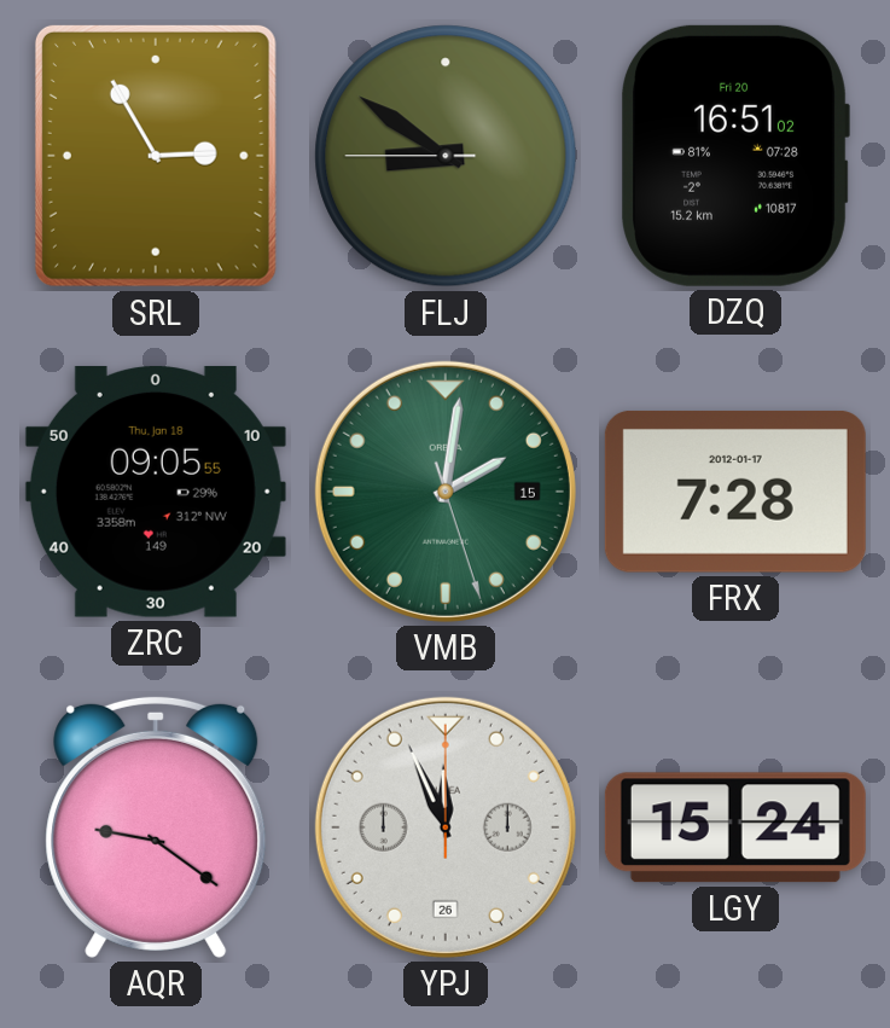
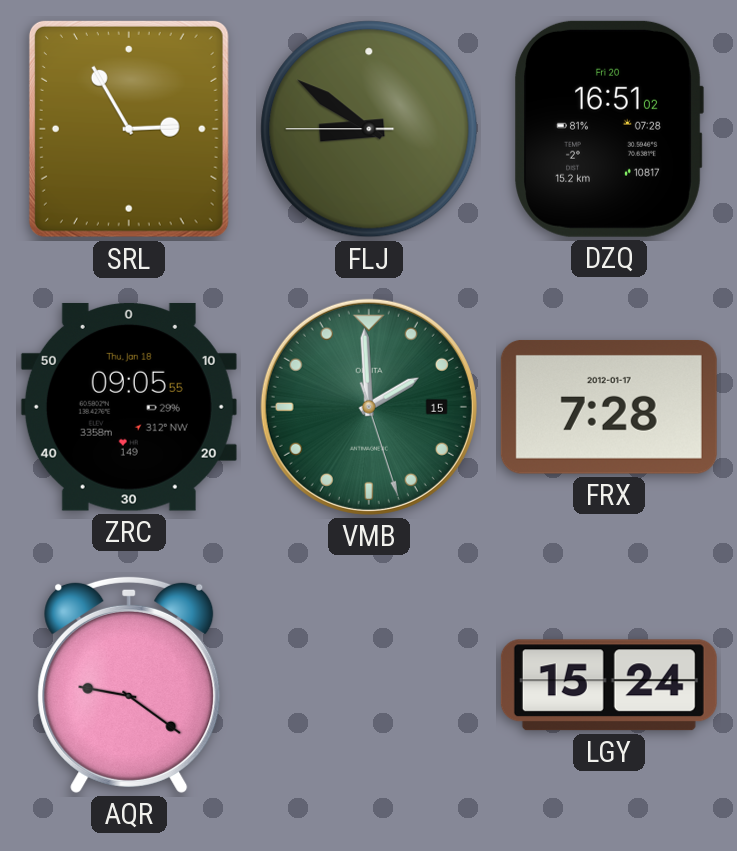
VMB: 2:01 -> 1:59 (369, 407)
YPJ: 11:56 -> none (446, 827)
